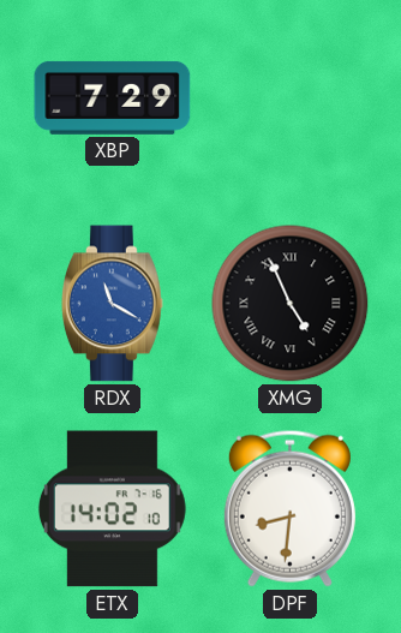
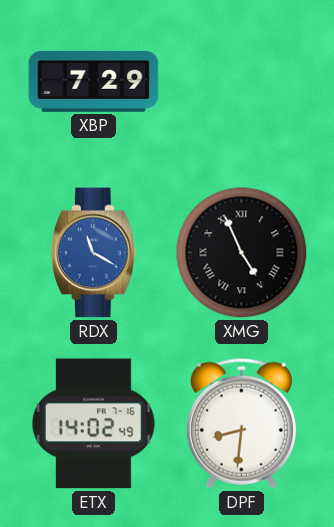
ETX: 14:02:10 -> 14:02:49 (93, 424)
